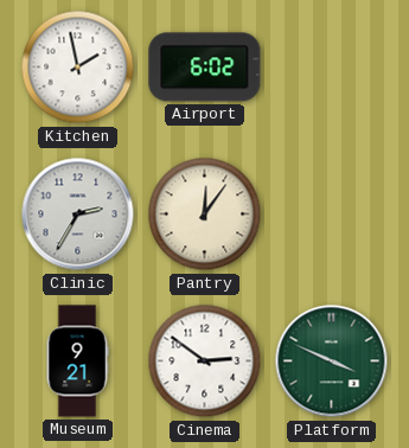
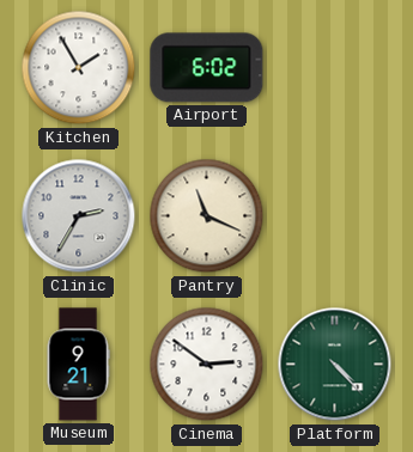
Kitchen: 1:58 -> 1:55 (79, 68)
Pantry: 12:06 -> 11:19 (207, 216)
Platform: 3:49 -> 4:23 (335, 365)
